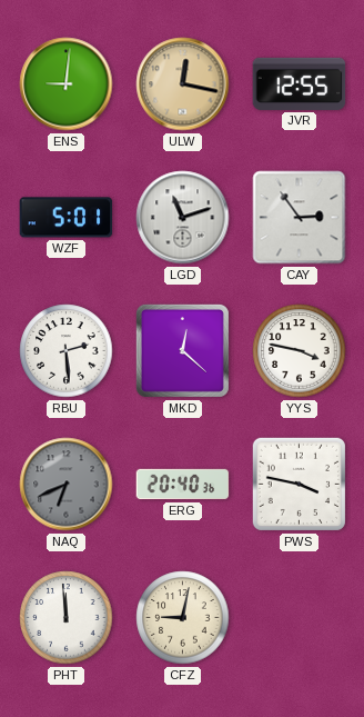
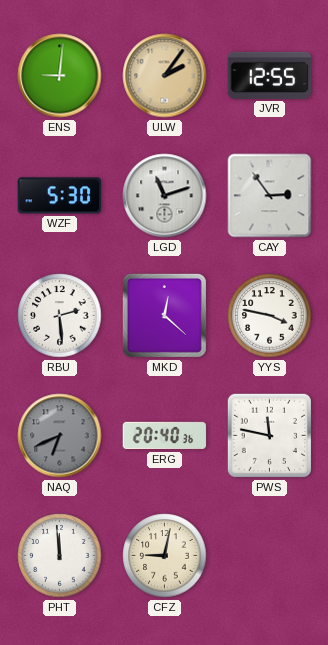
ULW: 12:17 -> 2:06 (165, 76)
WZF: 5:01 -> 5:30 (60, 196)
PWS: 3:47 -> 11:47 (269, 435)
